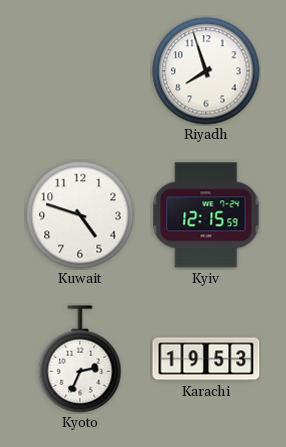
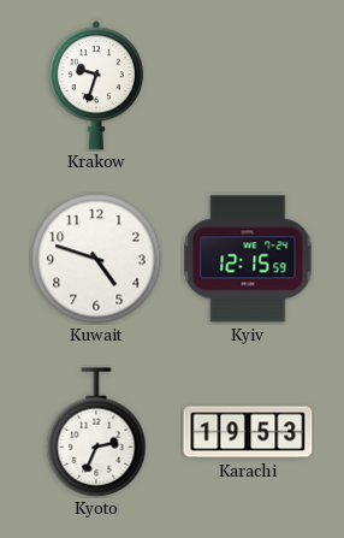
Krakow: none -> 9:33 (96, 85)
Riyadh: 7:57 -> none (206, 71)
